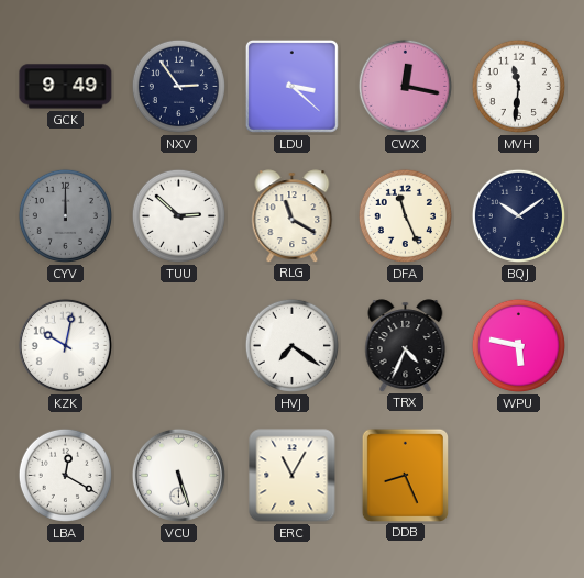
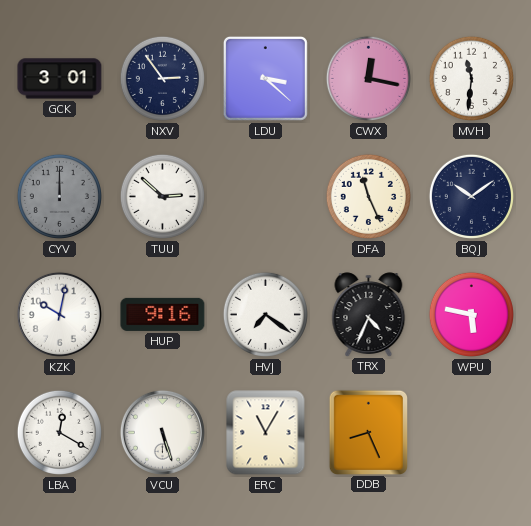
GCK: 9:49 -> 3:01 (60, 79)
RLG: 11:20 -> none (293, 215)
HUP: none -> 9:16 (163, 314)
